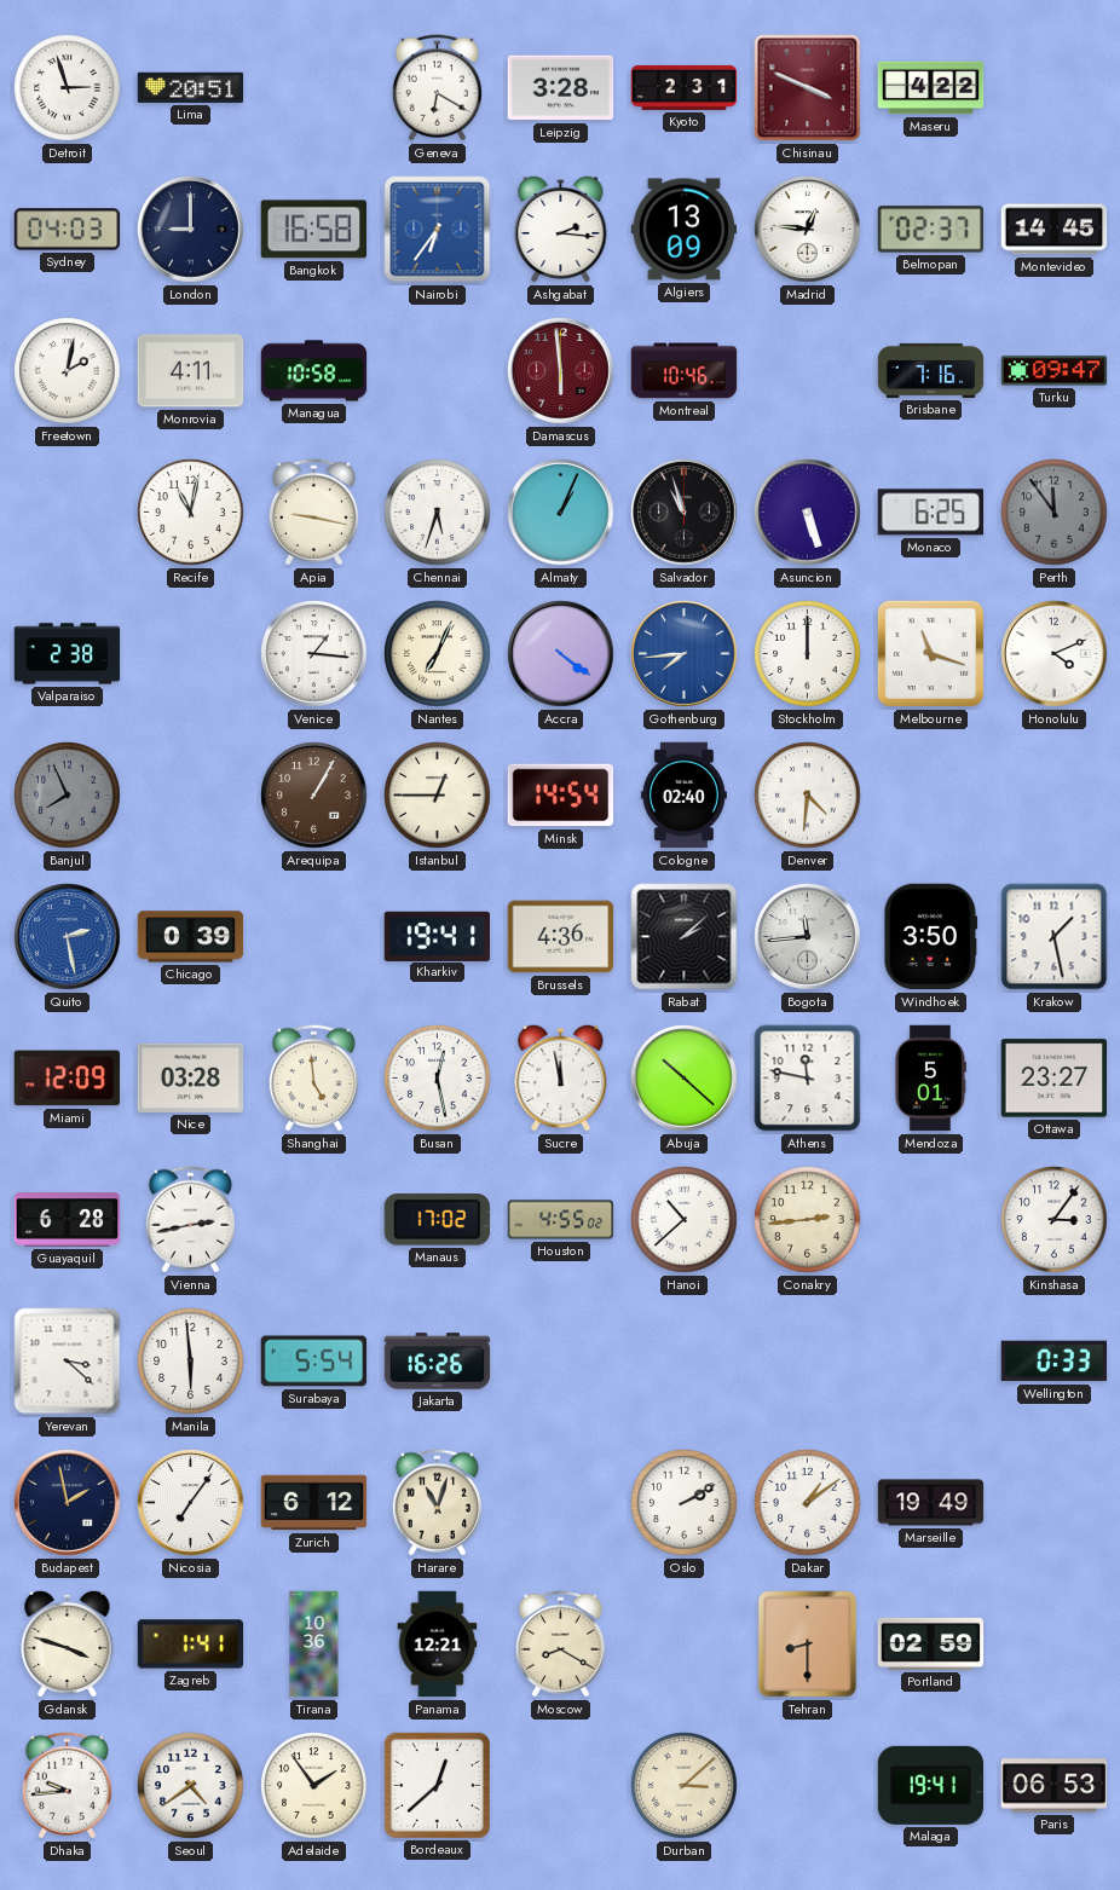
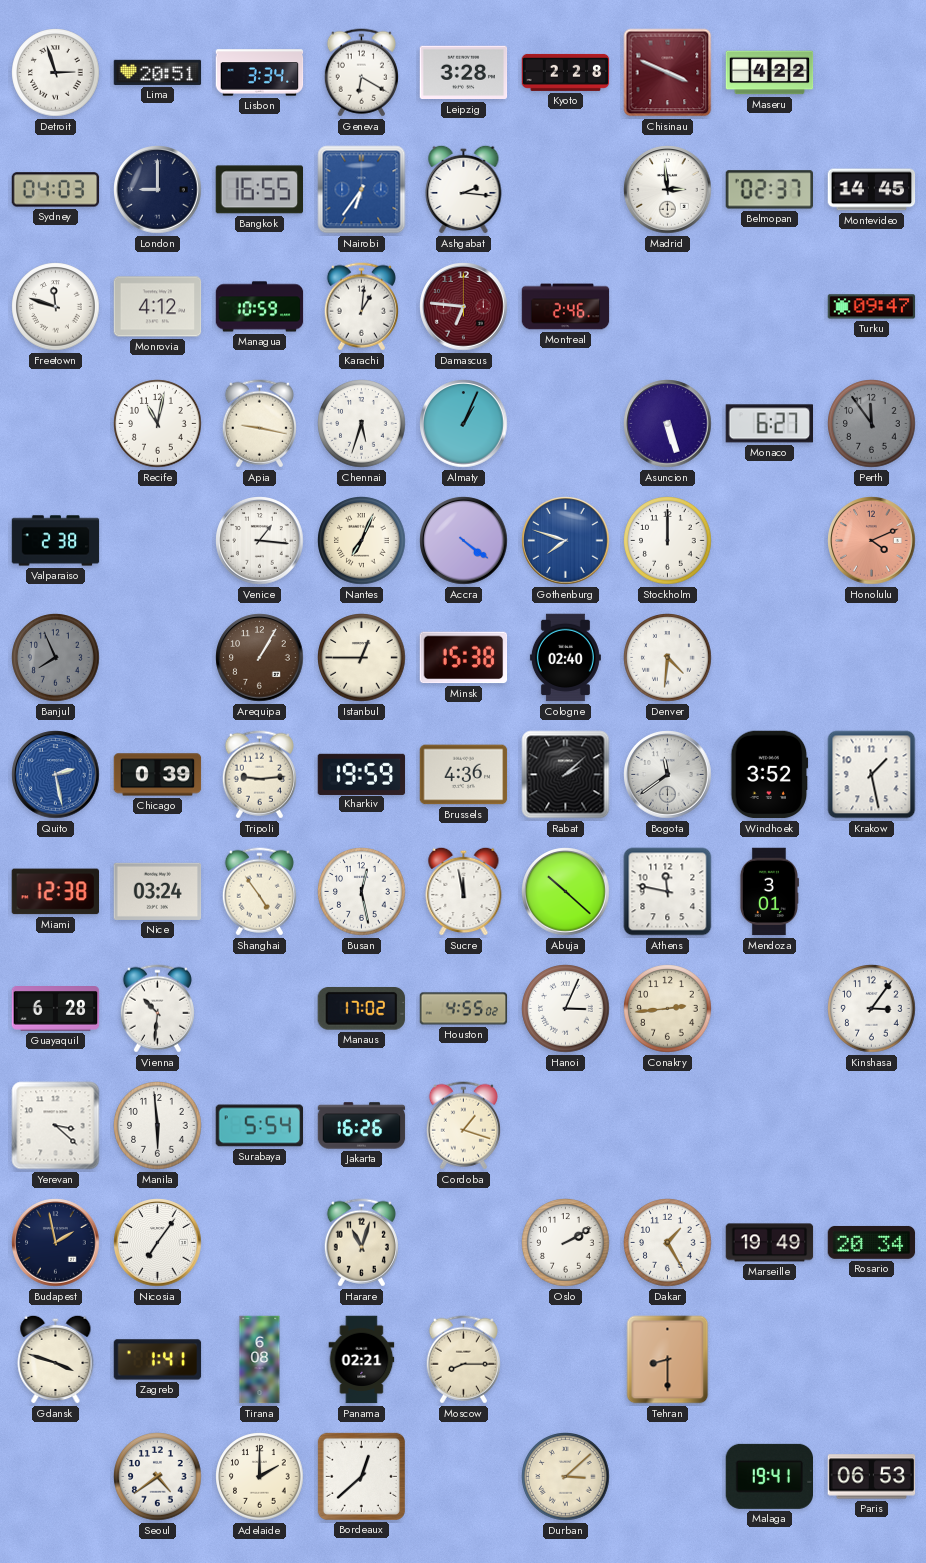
Lisbon: none -> 3:34 (260, 73)
Kyoto: 2:31 -> 2:28 (566, 72)
Bangkok: 16:58 -> 16:55 (259, 190)
Algiers: 13:09 -> none (685, 230)
Madrid: 12:46 -> 2:59 (668, 190)
Freetown: 2:02 -> 11:48 (56, 307)
Monrovia: 4:11 -> 4:12 (158, 307)
Managua: 10:58 -> 10:59 (260, 307)
Karachi: none -> 1:01 (361, 307)
Damascus: 5:59 -> 6:46 (464, 307)
Montreal: 10:46 -> 2:46 (566, 307)
Brisbane: 7:16 -> none (931, 370)
Salvador: 10:57 -> none (685, 513)
Monaco: 6:25 -> 6:27 (769, 424)
Gothenburg: 7:44 -> 7:48 (566, 541)
Melbourne: 11:18 -> none (930, 653)
Honolulu dial: white -> salmon (872, 541)
Minsk: 14:54 -> 15:38 (464, 658)
Tripoli: none -> 9:14 (259, 775)
Kharkiv: 19:41 -> 19:59 (362, 774)
Bogota: 11:44 -> 11:39 (668, 775)
Windhoek: 3:50 -> 3:52 (770, 775)
Miami: 12:09 -> 12:38 (55, 892)
Nice: 03:28 -> 03:24 (158, 891)
Shanghai: 4:59 -> 4:54 (259, 892)
Mendoza: 5:01 -> 3:01 (769, 892)
Ottawa: 23:27 -> none (1055, 1079)
Vienna: 2:43 -> 10:31 (157, 1009)
Hanoi: 10:38 -> 3:04 (566, 1009)
Cordoba: none -> 1:18 (463, 1126)
Wellington: 0:33 -> none (1055, 1362)
Zurich: 6:12 -> none (314, 1503)
Dakar: 1:09 -> 1:25 (668, 1243)
Rosario: none -> 20:34 (872, 1242)
Tirana: 10:36 -> 6:08 (260, 1360)
Panama: 12:21 -> 02:21 (362, 1360)
Moscow: 8:20 -> 8:15 (463, 1360)
Portland: 02:59 -> none (931, 1643)
Dhaka: 9:44 -> none (67, 1786)
Adelaide: 1:54 -> 2:00 (260, 1477)
